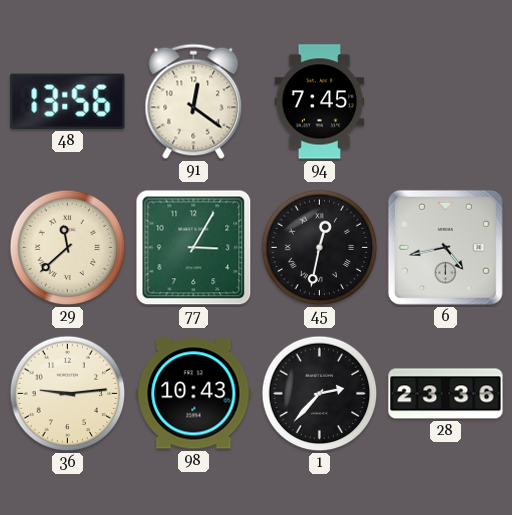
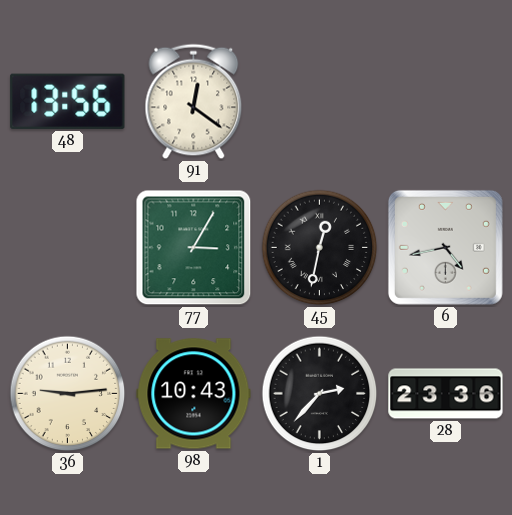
94: 7:45 -> none (320, 102)
29: 11:38 -> none (68, 248)
